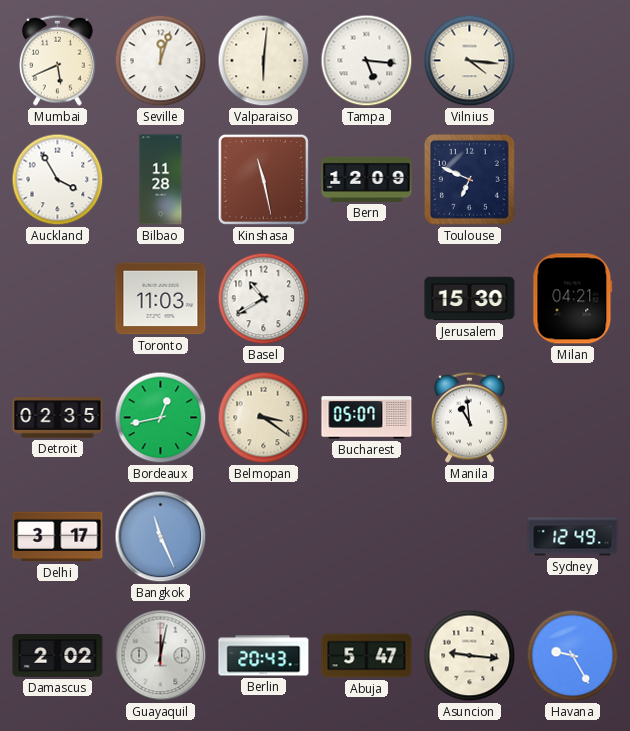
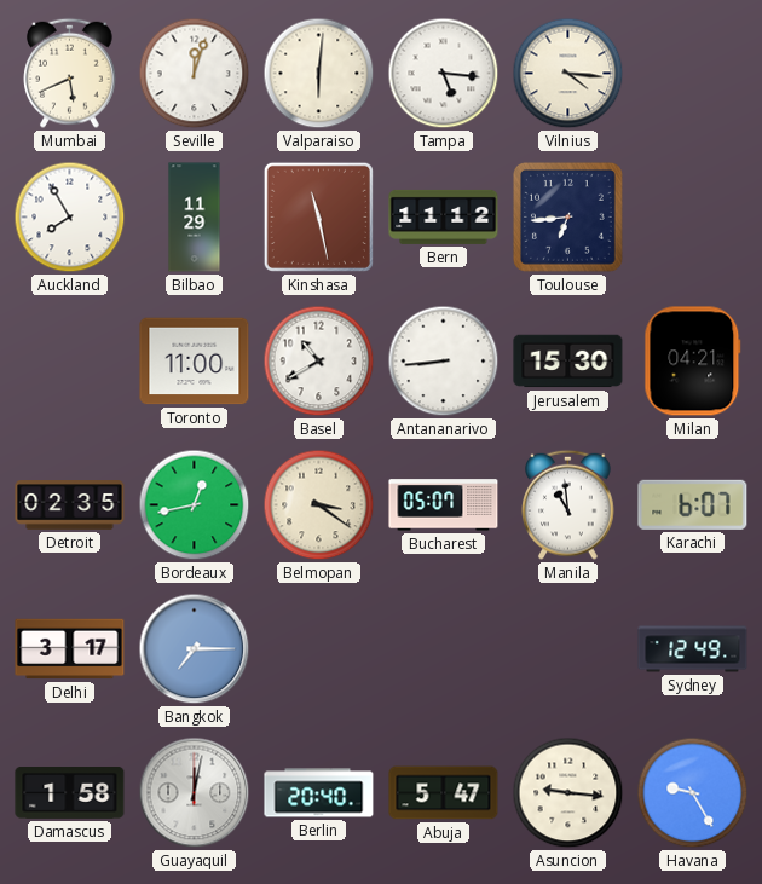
Auckland: 3:55 -> 7:55 (70, 218)
Bilbao: 11:28 -> 11:29 (195, 218)
Bern: 12:09 -> 11:12 (444, 216)
Toulouse: 6:49 -> 6:44 (568, 218)
Toronto: 11:03 -> 11:00 (195, 362)
Antananarivo: none -> 8:44 (444, 362)
Karachi: none -> 6:07 (693, 504)
Bangkok: 11:26 -> 7:15 (195, 649)
Damascus: 2:02 -> 1:58 (70, 793)
Berlin: 20:43 -> 20:40 (319, 793)
